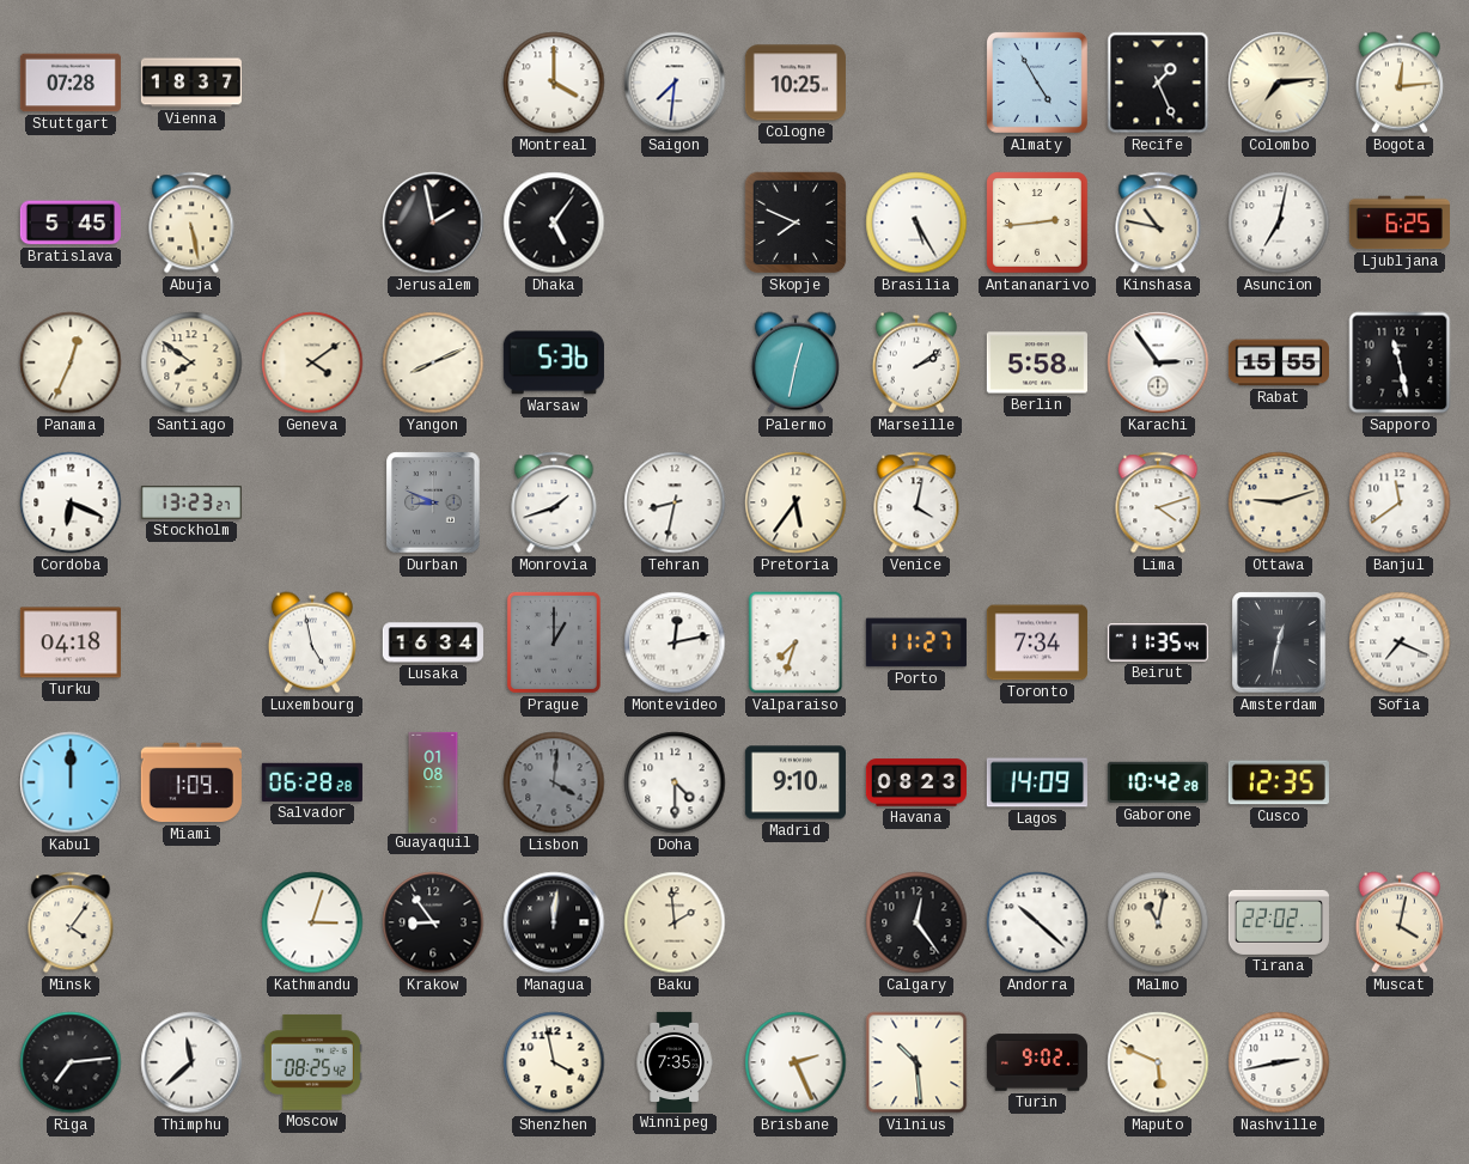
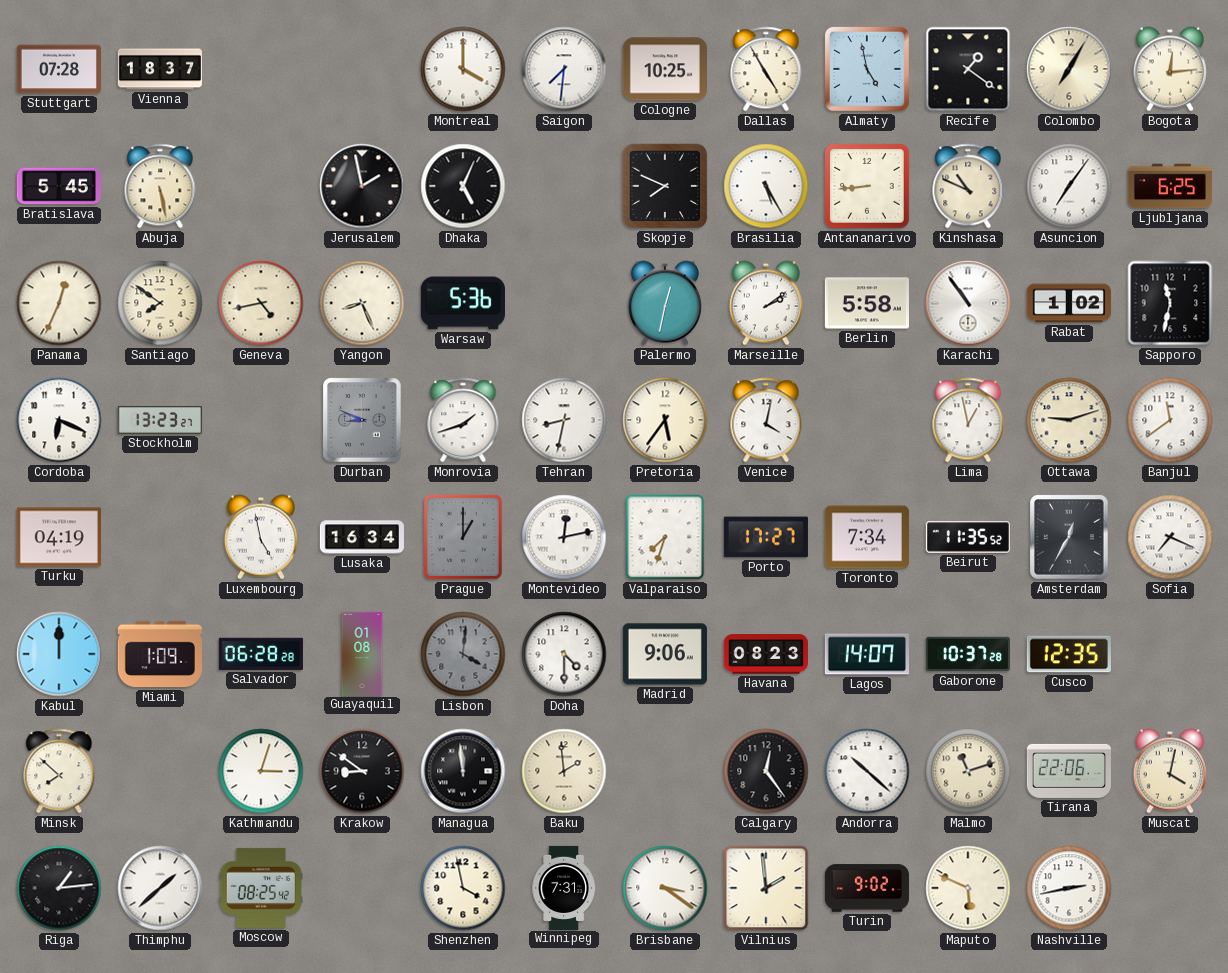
Dallas: none -> 4:55 (766, 69)
Almaty: 4:55 -> 4:58 (867, 69)
Recife: 1:26 -> 1:21 (968, 69)
Colombo: 7:14 -> 7:05 (1069, 69)
Dhaka: 5:06 -> 5:04 (463, 186)
Antananarivo: 2:44 -> 8:44 (867, 186)
Kinshasa: 10:47 -> 10:49 (968, 186)
Asuncion: 7:02 -> 7:06 (1069, 186)
Geneva: 4:09 -> 4:43 (261, 303)
Yangon: 8:11 -> 8:26 (362, 303)
Karachi: 2:54 -> 10:54 (968, 303)
Rabat: 15:55 -> 1:02 (1068, 303)
Sapporo: 11:28 -> 11:32 (1170, 303)
Lima: 4:12 -> 12:58 (968, 420)
Turku: 04:18 -> 04:19 (59, 537)
Porto: 11:27 -> 17:27 (766, 537)
Beirut: 11:35:44 -> 11:35:52 (968, 537)
Amsterdam: 12:32 -> 12:35 (1069, 537)
Madrid: 9:10 -> 9:06 (665, 654)
Lagos: 14:09 -> 14:07 (867, 654)
Gaborone: 10:42 -> 10:37 (967, 654)
Minsk: 4:06 -> 7:52 (59, 771)
Krakow: 8:54 -> 8:51 (362, 771)
Managua: 12:01 -> 11:59 (463, 771)
Malmo: 11:02 -> 11:12 (968, 771)
Tirana: 22:02 -> 22:06 (1069, 771)
Riga: 7:14 -> 1:14 (59, 888)
Thimphu: 11:38 -> 1:38 (160, 888)
Winnipeg: 7:35 -> 7:31 (564, 887)
Brisbane: 2:26 -> 3:21 (665, 888)
Vilnius: 10:29 -> 1:59 (766, 888)
